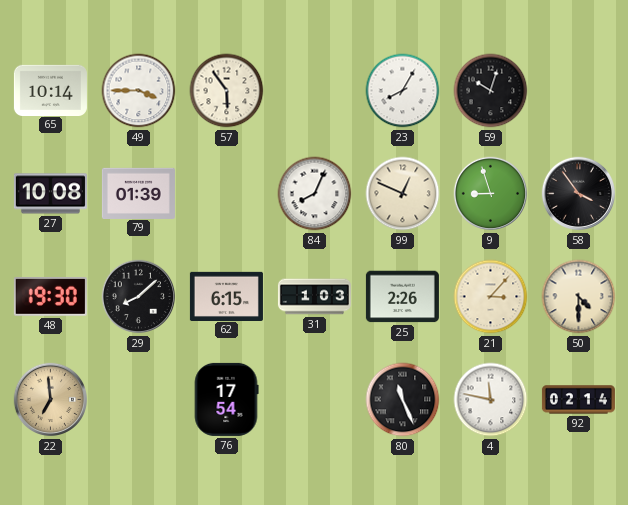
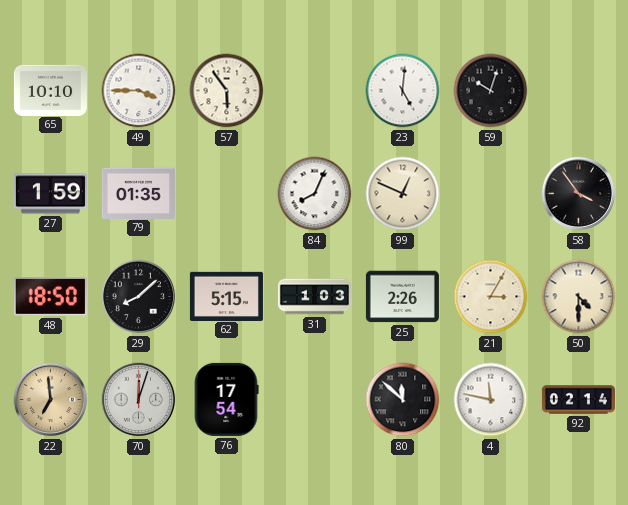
65: 10:14 -> 10:10 (50, 90)
23: 8:05 -> 5:01 (403, 91)
27: 10:08 -> 1:59 (50, 194)
79: 01:39 -> 01:35 (138, 193)
9: 8:57 -> none (491, 194)
48: 19:30 -> 18:50 (50, 297)
62: 6:15 -> 5:15 (226, 296)
21: 3:07 -> 3:05 (491, 297)
70: none -> 12:03 (139, 400)
80: 11:26 -> 11:52 (403, 400)
